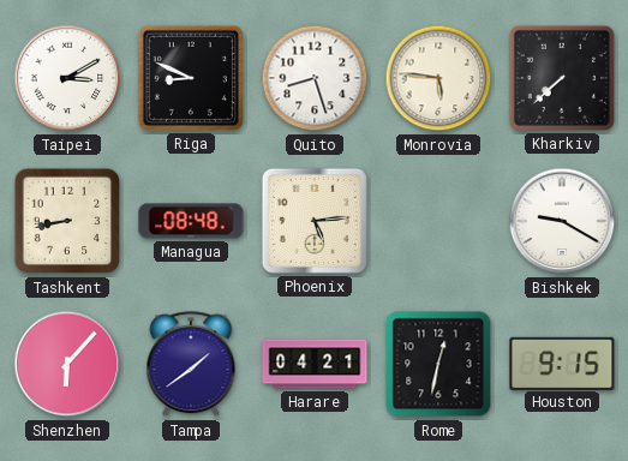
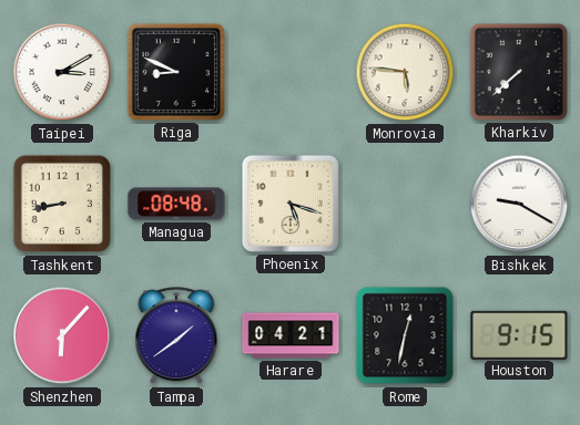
Quito: 8:27 -> none (315, 78)
Phoenix: 5:14 -> 5:18 (291, 204)
